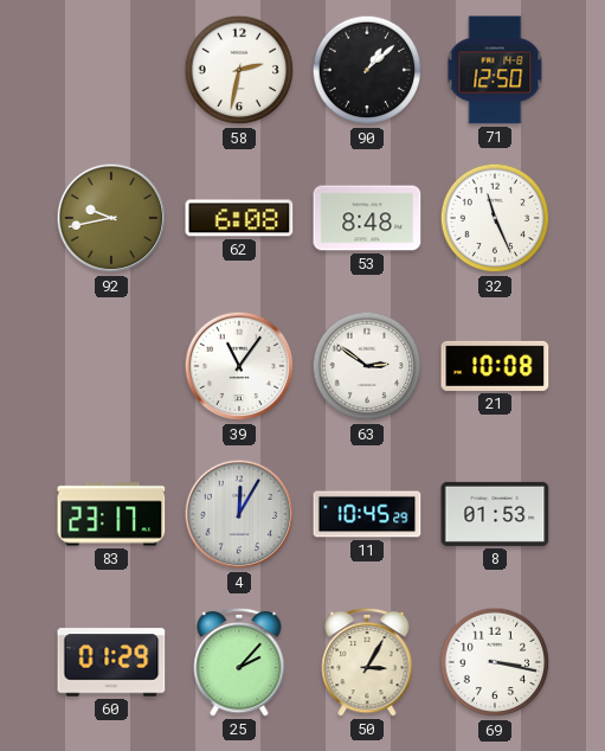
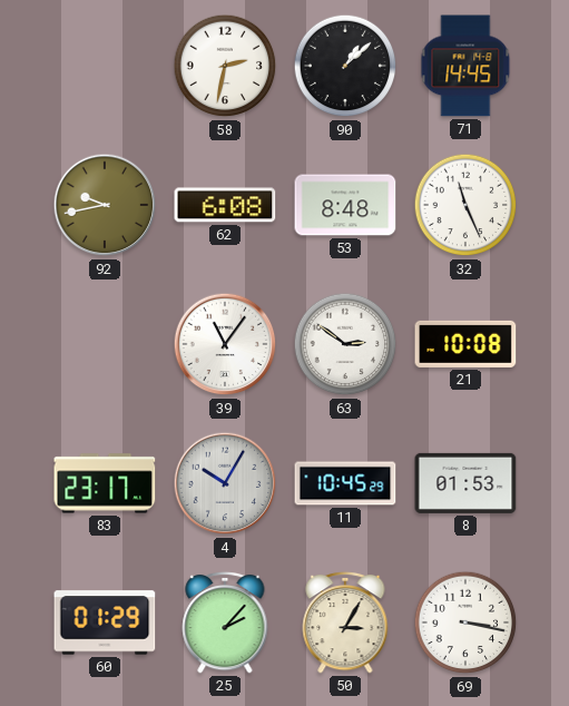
71: 12:50 -> 14:45 (465, 66)
4: 12:05 -> 10:05 (225, 483)
